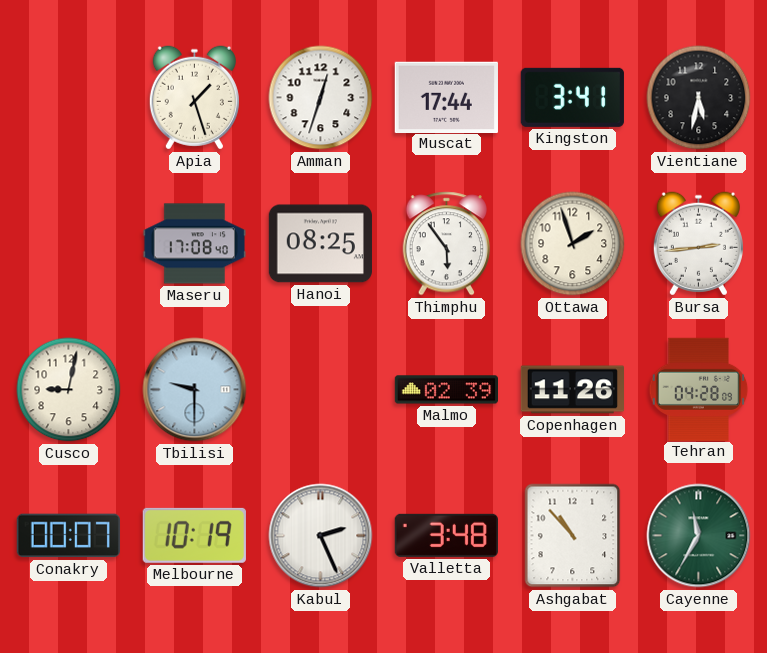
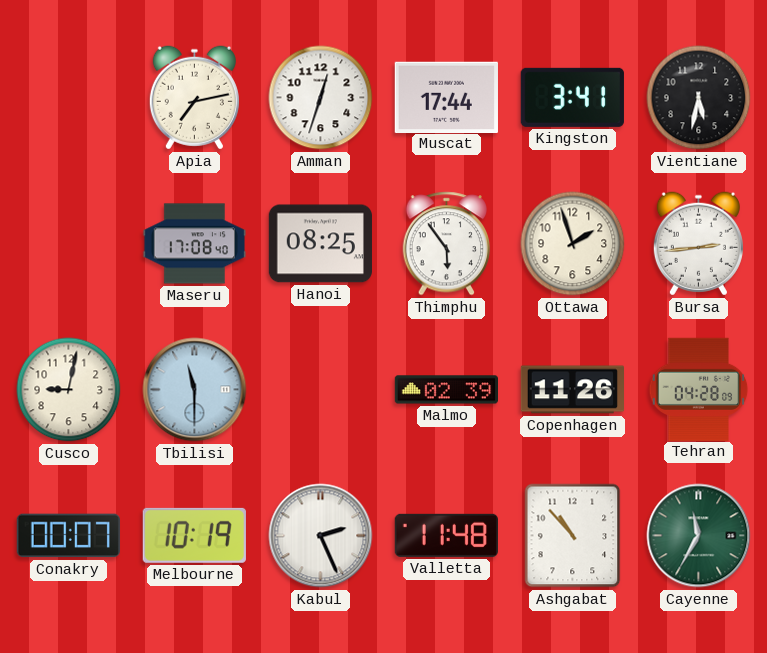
Apia: 1:27 -> 7:13 (194, 98)
Tbilisi: 9:30 -> 11:30 (195, 390)
Valletta: 3:48 -> 11:48 (446, 535)
